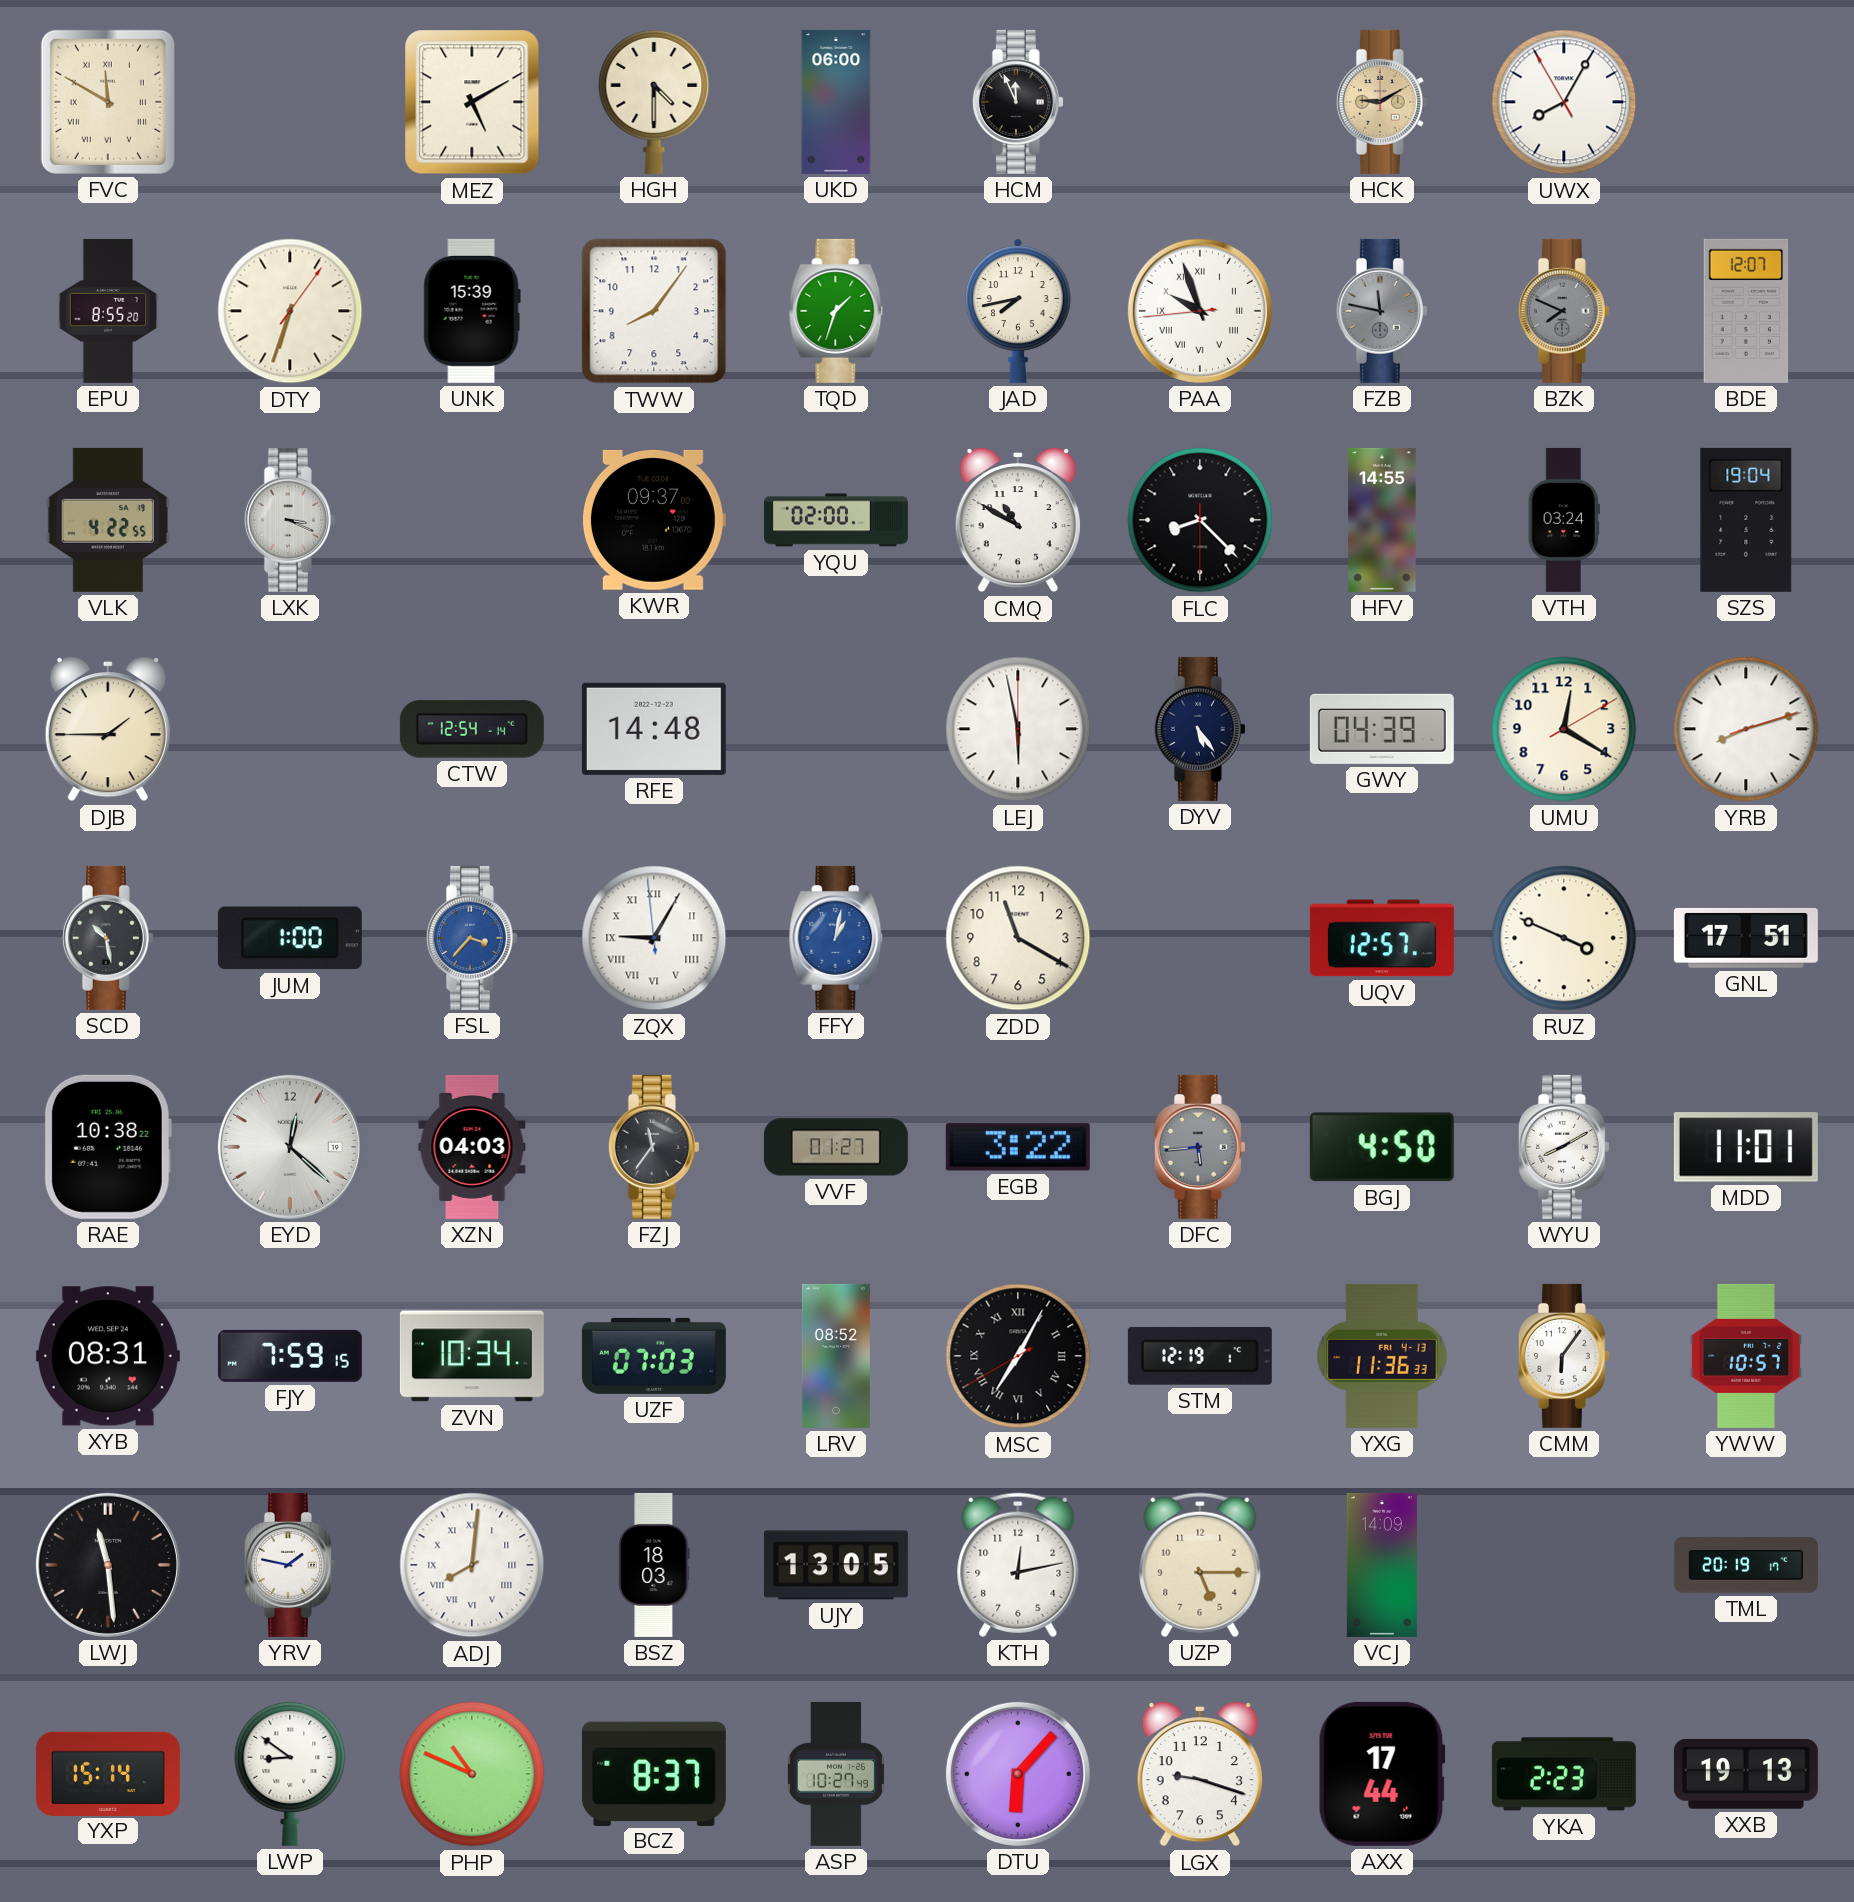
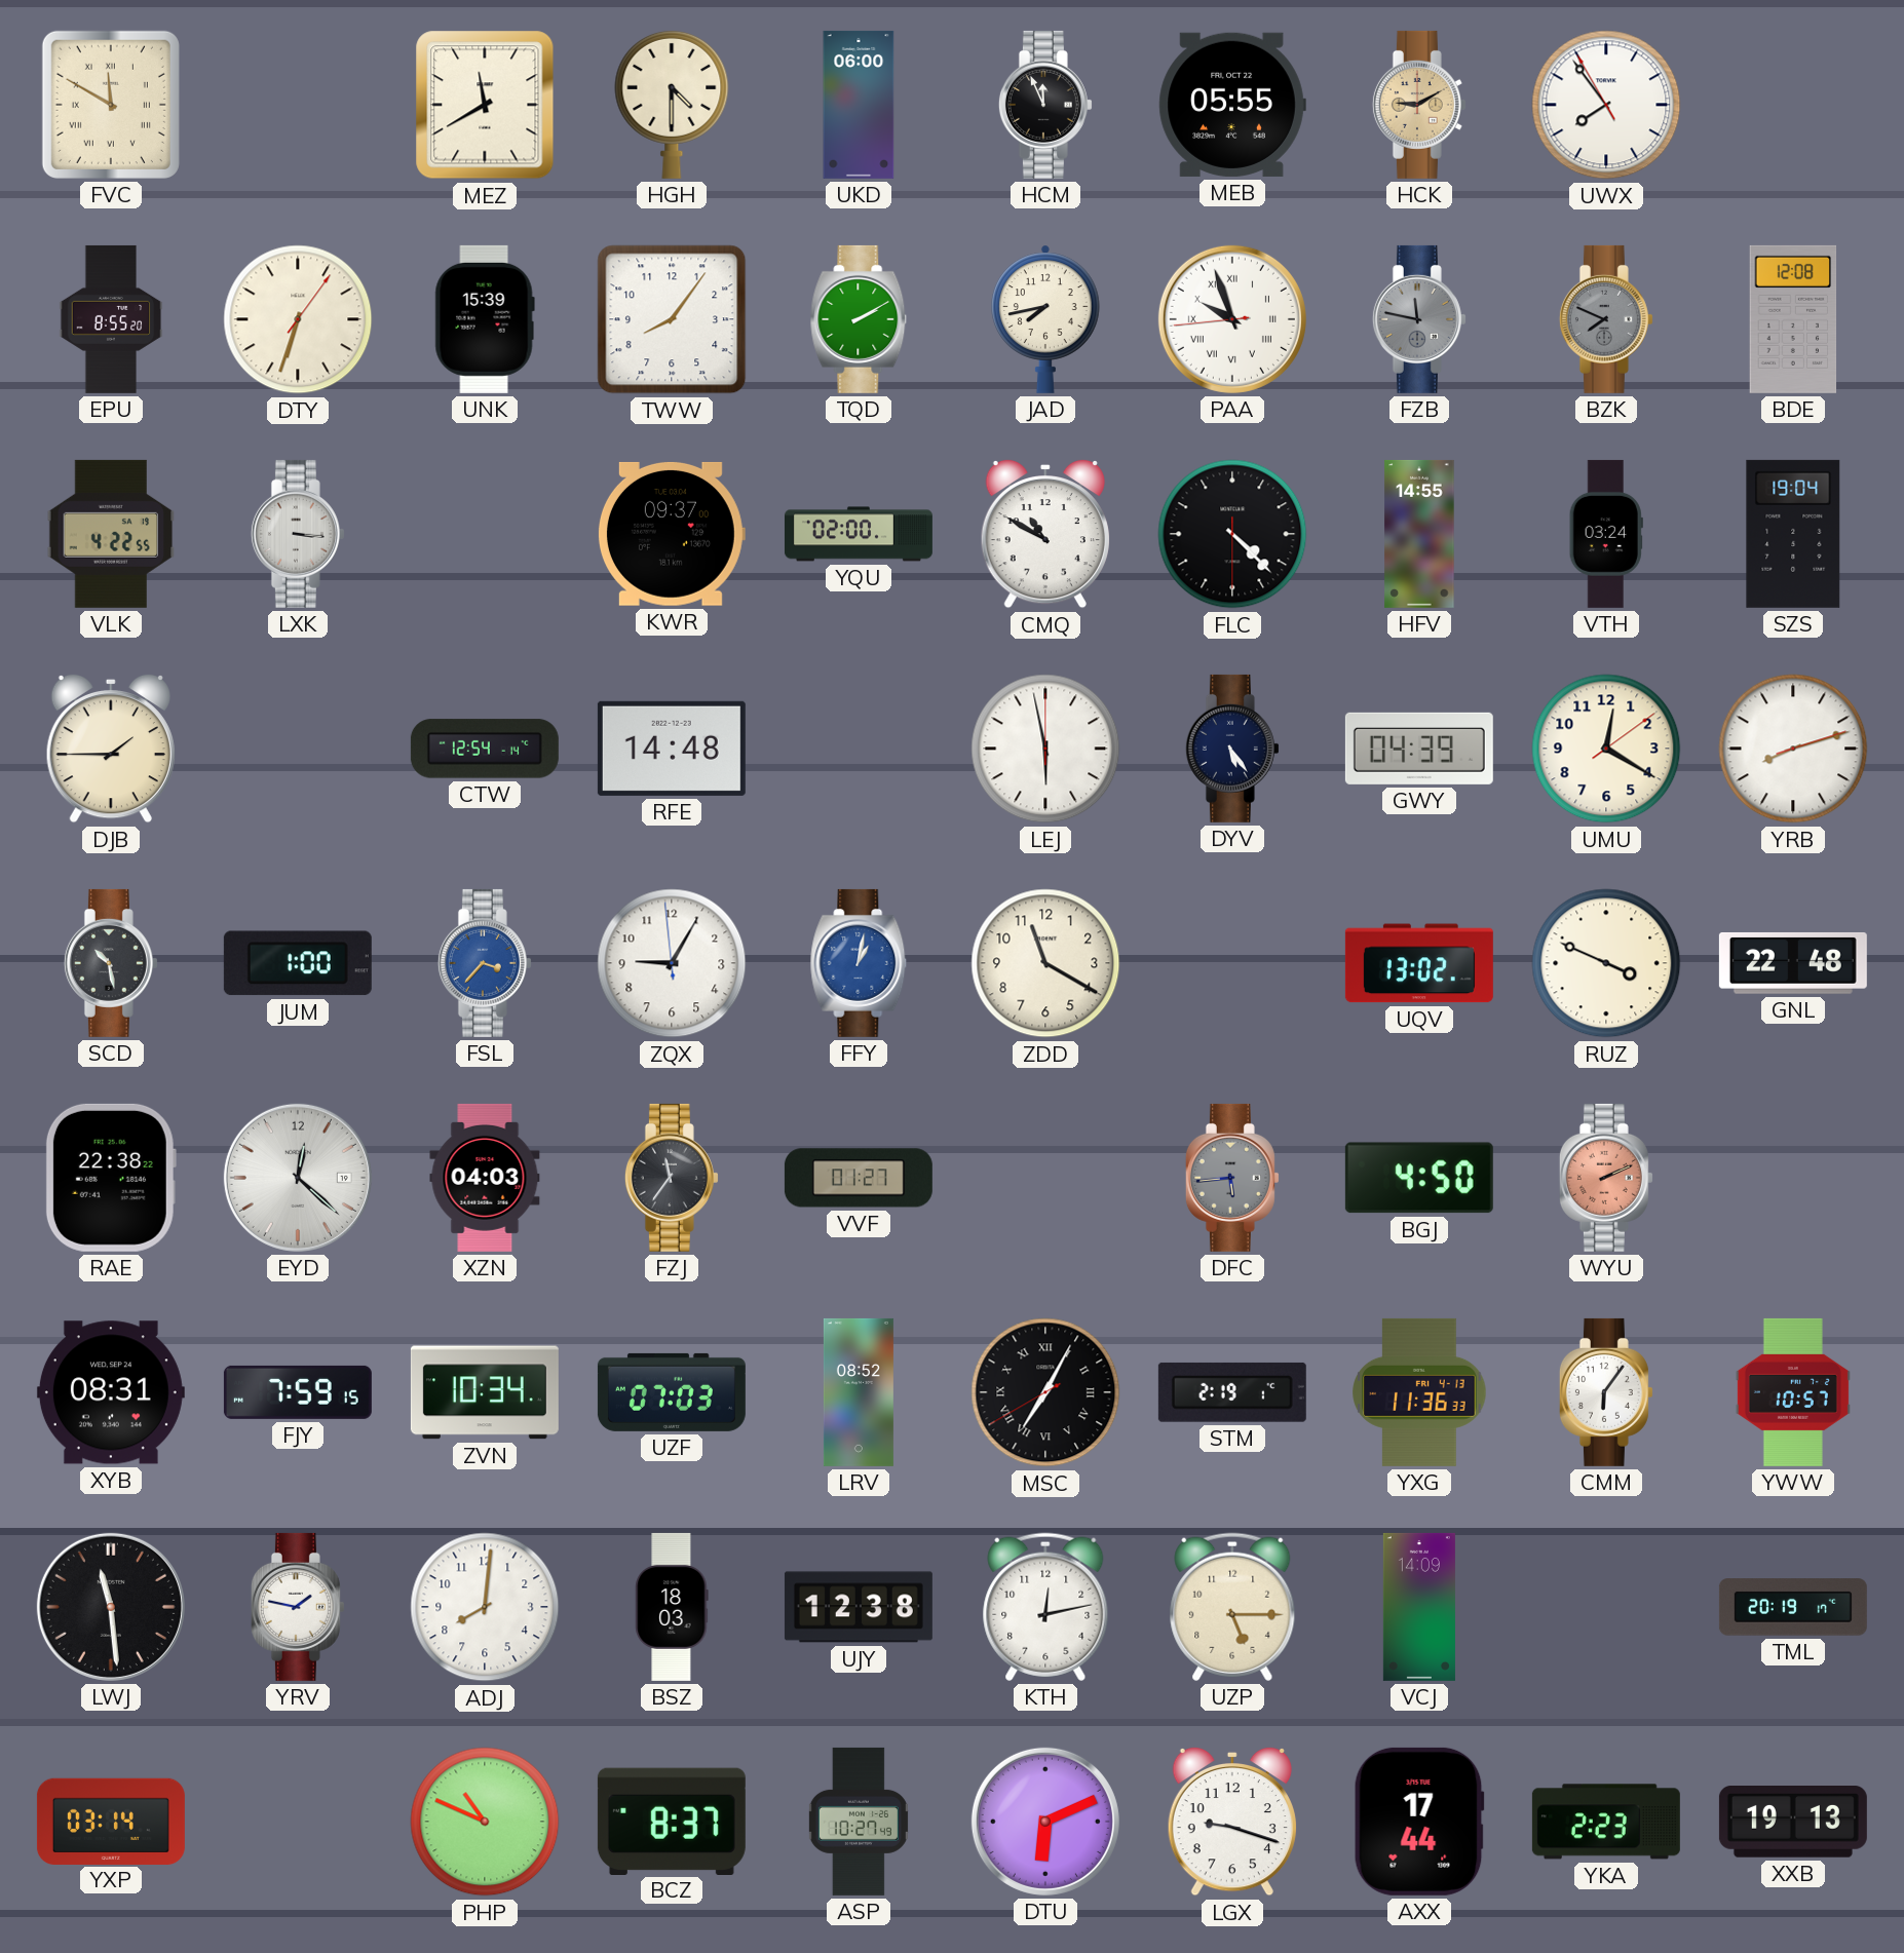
MEZ: 5:10 -> 11:40 (485, 105)
MEB: none -> 05:55 (1232, 105)
UWX: 8:04 -> 7:53 (1606, 105)
TQD: 1:33 -> 2:10 (859, 319)
BDE: 12:07 -> 12:08 (1793, 319)
LXK: 3:19 -> 3:16 (298, 534)
FLC: 8:22 -> 4:22 (1232, 534)
UMU: 12:20:10 -> 12:20:09 (1606, 749)
ZQX numerals: Roman -> Arabic (672, 963)
UQV: 12:57 -> 13:02 (1419, 963)
GNL: 17:51 -> 22:48 (1793, 963)
RAE: 10:38 -> 22:38 (111, 1178)
EGB: 3:22 -> none (1018, 1147)
WYU: 8:10 -> 2:11 (1606, 1178)
WYU dial: white -> salmon (1606, 1178)
MDD: 11:01 -> none (1746, 1147)
STM: 12:19 -> 2:19 (1232, 1392)
ADJ numerals: Roman -> Arabic (485, 1607)
UJY: 13:05 -> 12:38 (859, 1607)
YXP: 15:14 -> 03:14 (111, 1821)
LWP: 8:51 -> none (290, 1773)
DTU: 6:07 -> 6:11 (1045, 1822)
